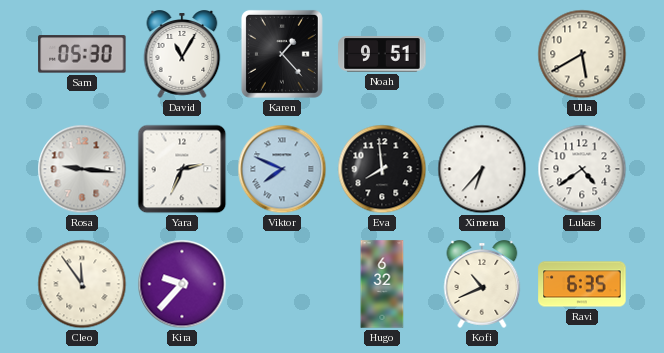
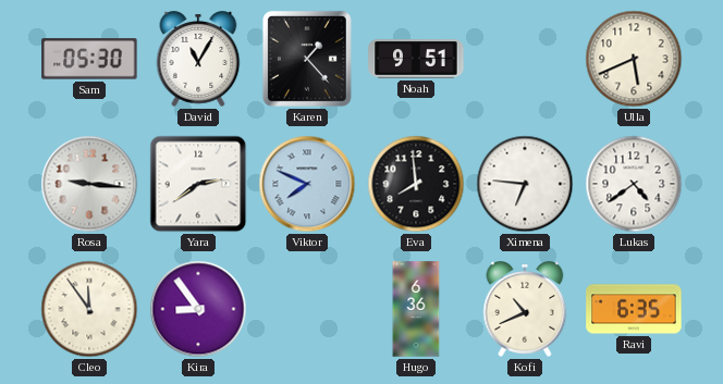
Ulla: 5:40 -> 5:41 (634, 59)
Yara: 2:34 -> 2:39 (198, 184)
Ximena: 6:37 -> 6:46 (525, 184)
Kira: 9:37 -> 8:54 (198, 309)
Hugo: 6:32 -> 6:36 (416, 309)
